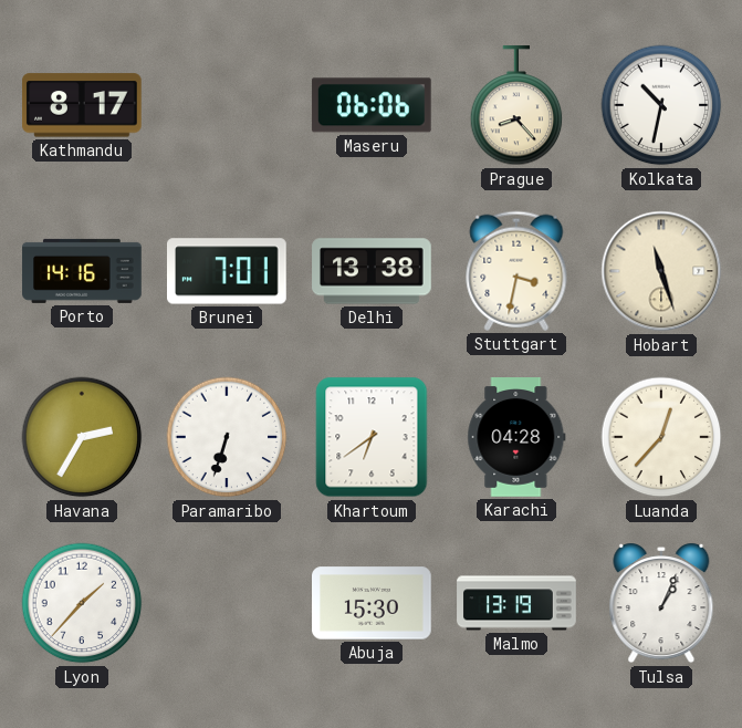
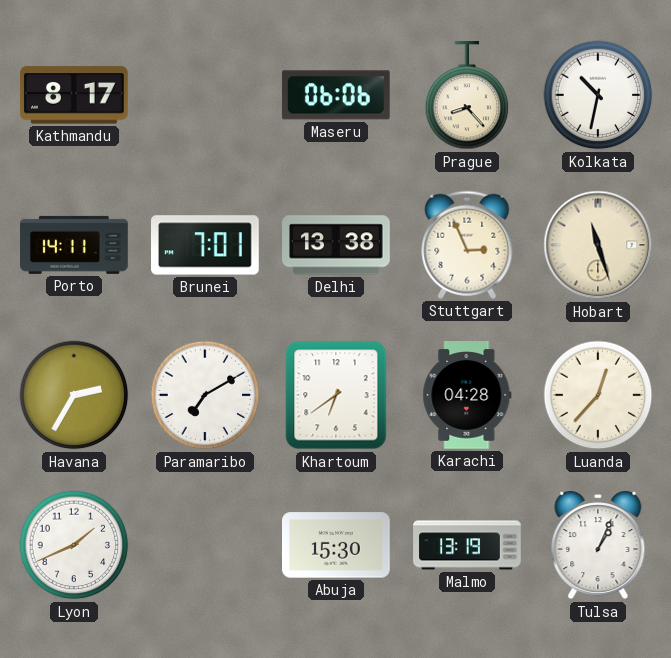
Porto: 14:16 -> 14:11 (74, 245)
Stuttgart: 3:32 -> 2:56 (467, 245)
Paramaribo: 6:33 -> 7:10 (205, 395)
Lyon: 1:37 -> 1:41 (74, 545)
